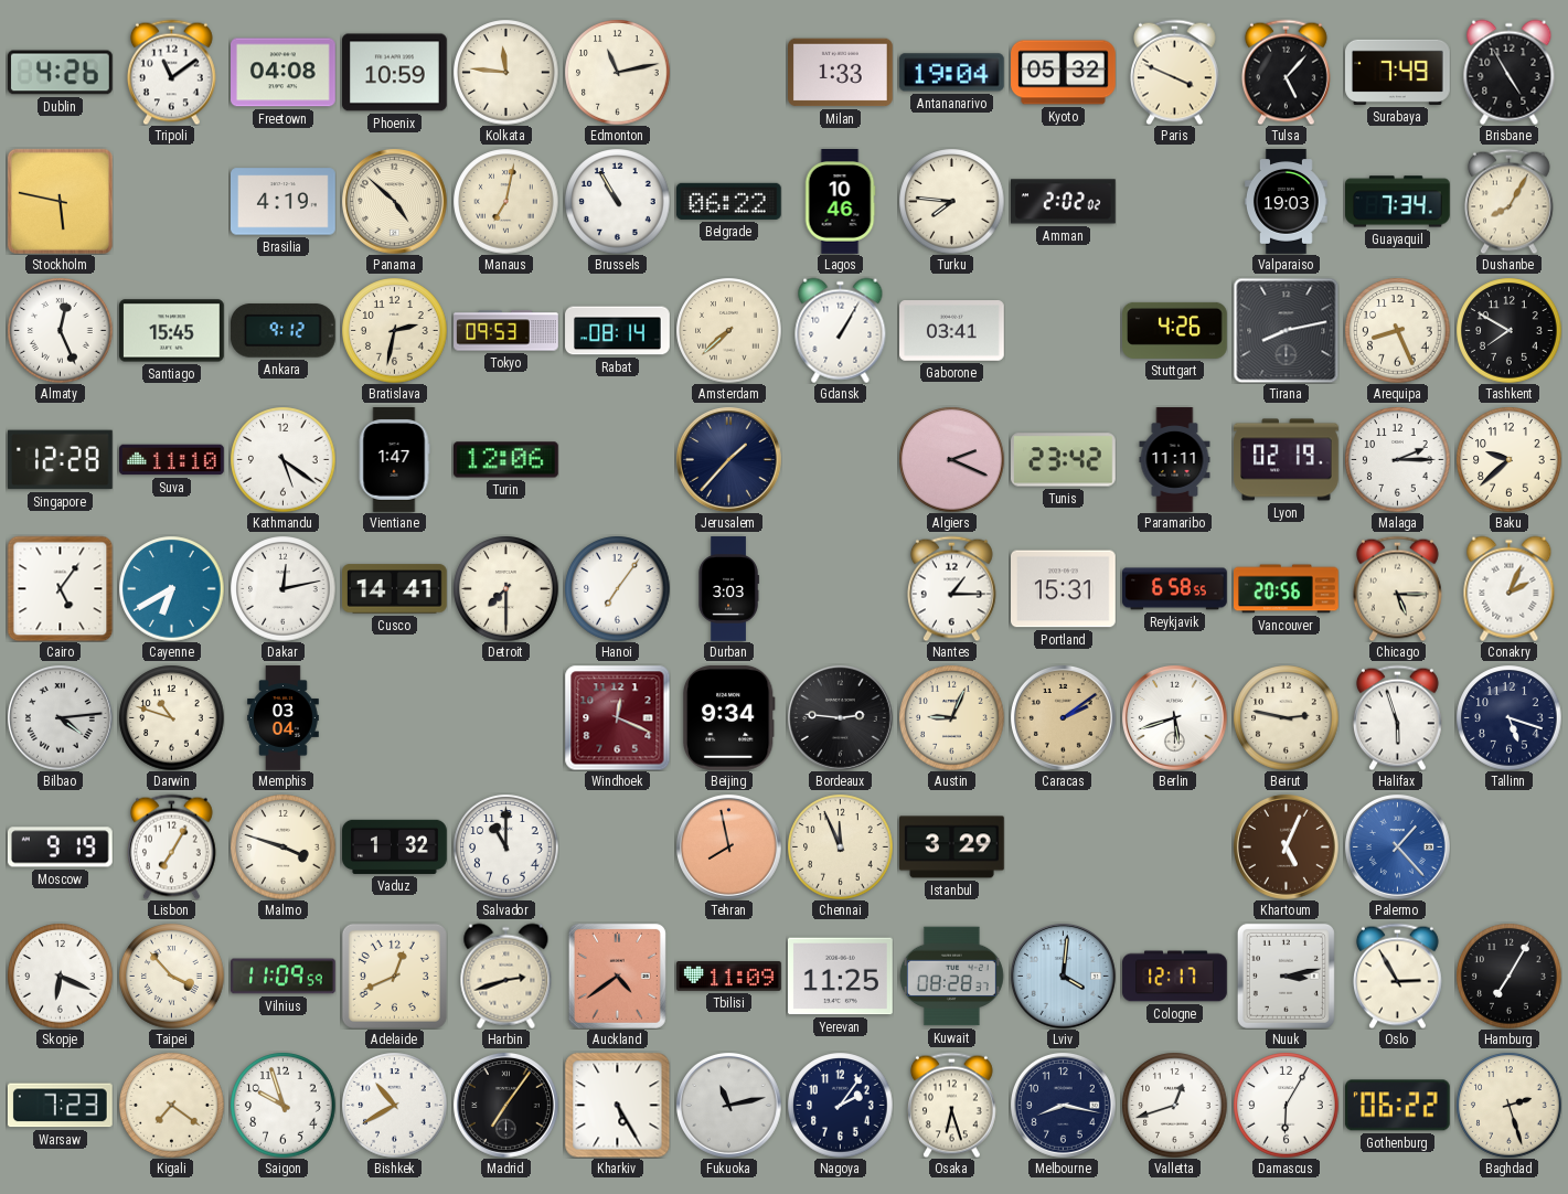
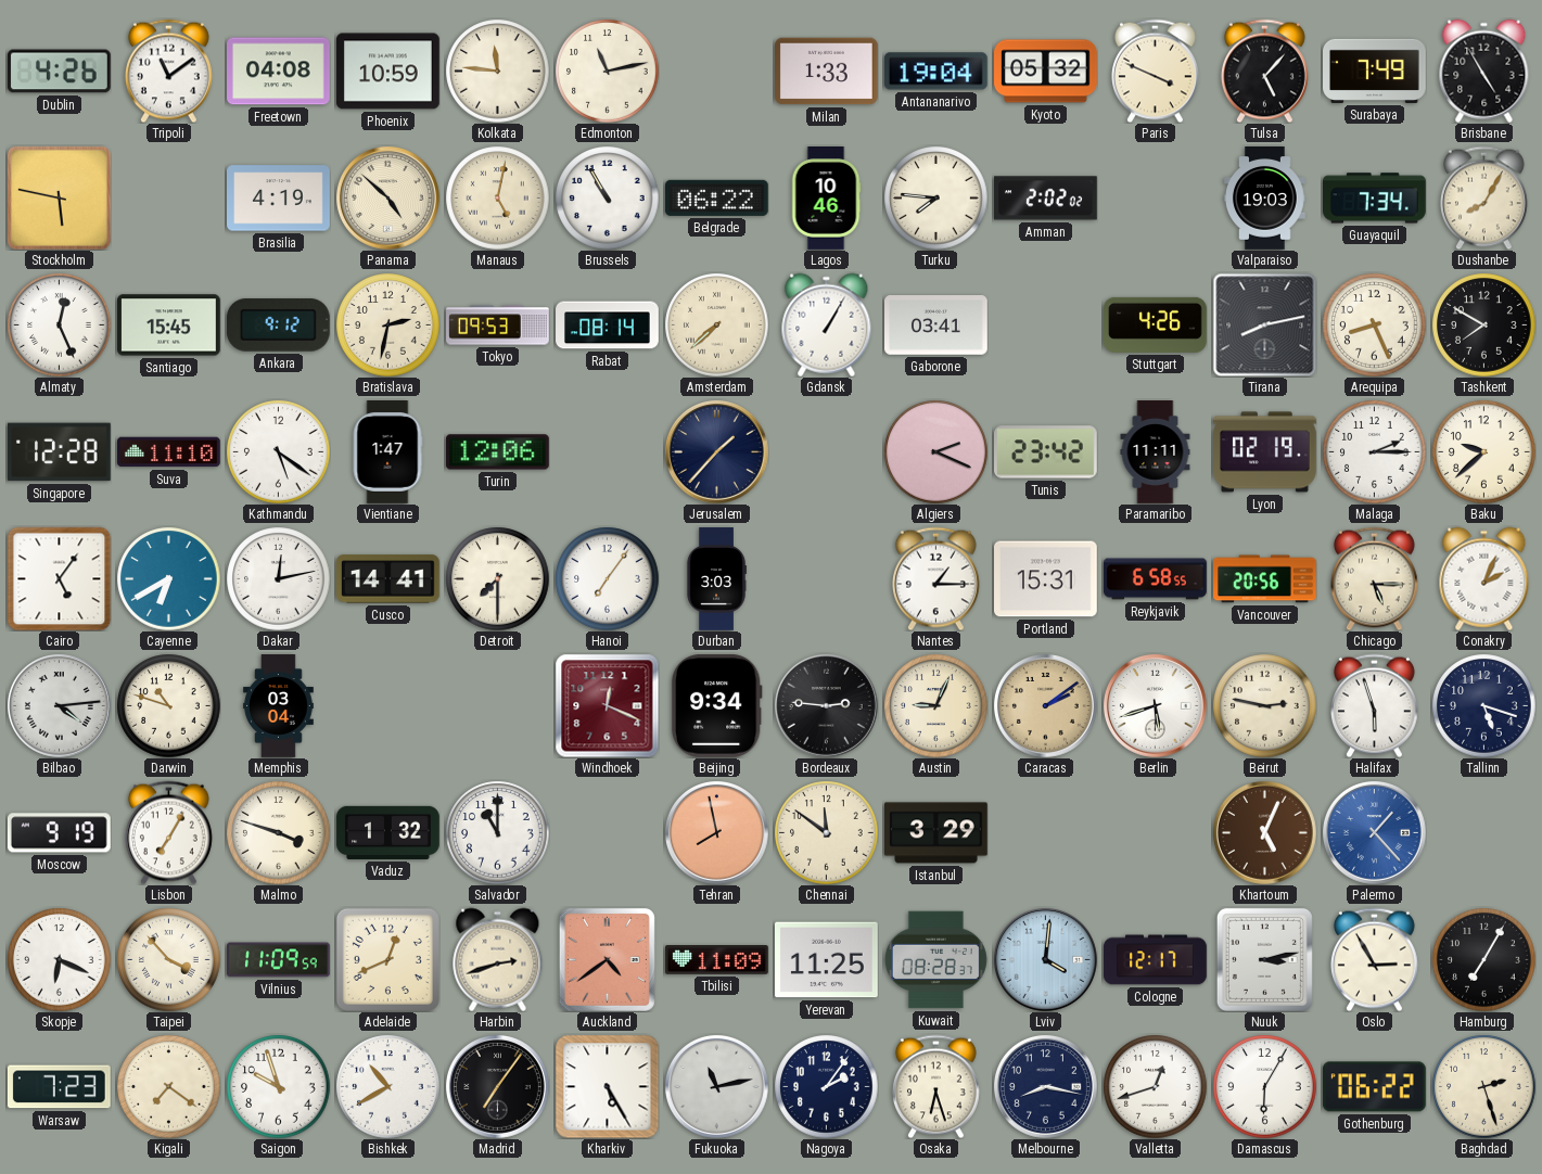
Manaus: 7:02 -> 5:02 (497, 197)
Chennai: 11:56 -> 11:51 (826, 832)
